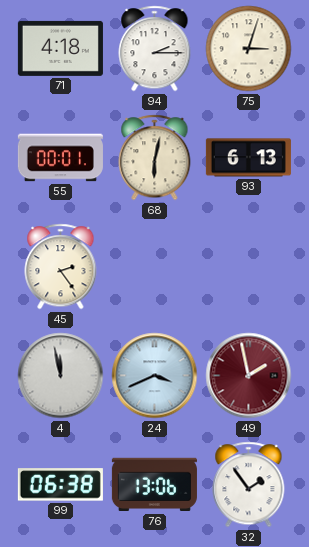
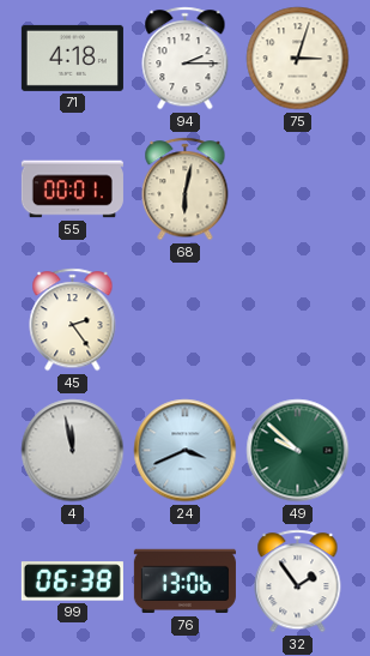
93: 6:13 -> none (248, 158)
49: 1:58 -> 9:52 (298, 451)
49 dial: burgundy -> green (298, 451)
